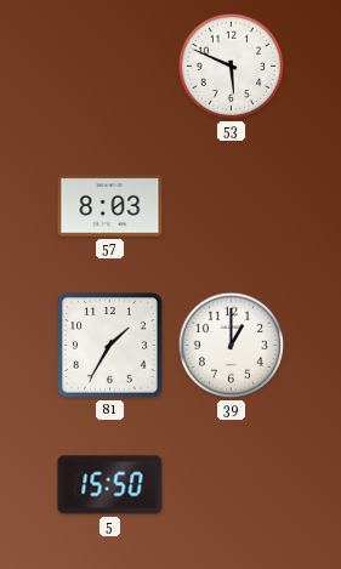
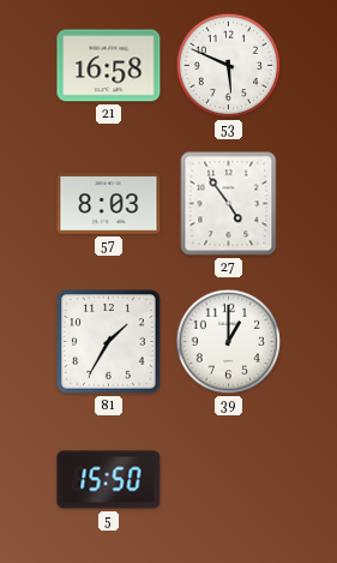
21: none -> 16:58 (109, 66)
27: none -> 4:54 (229, 204)
